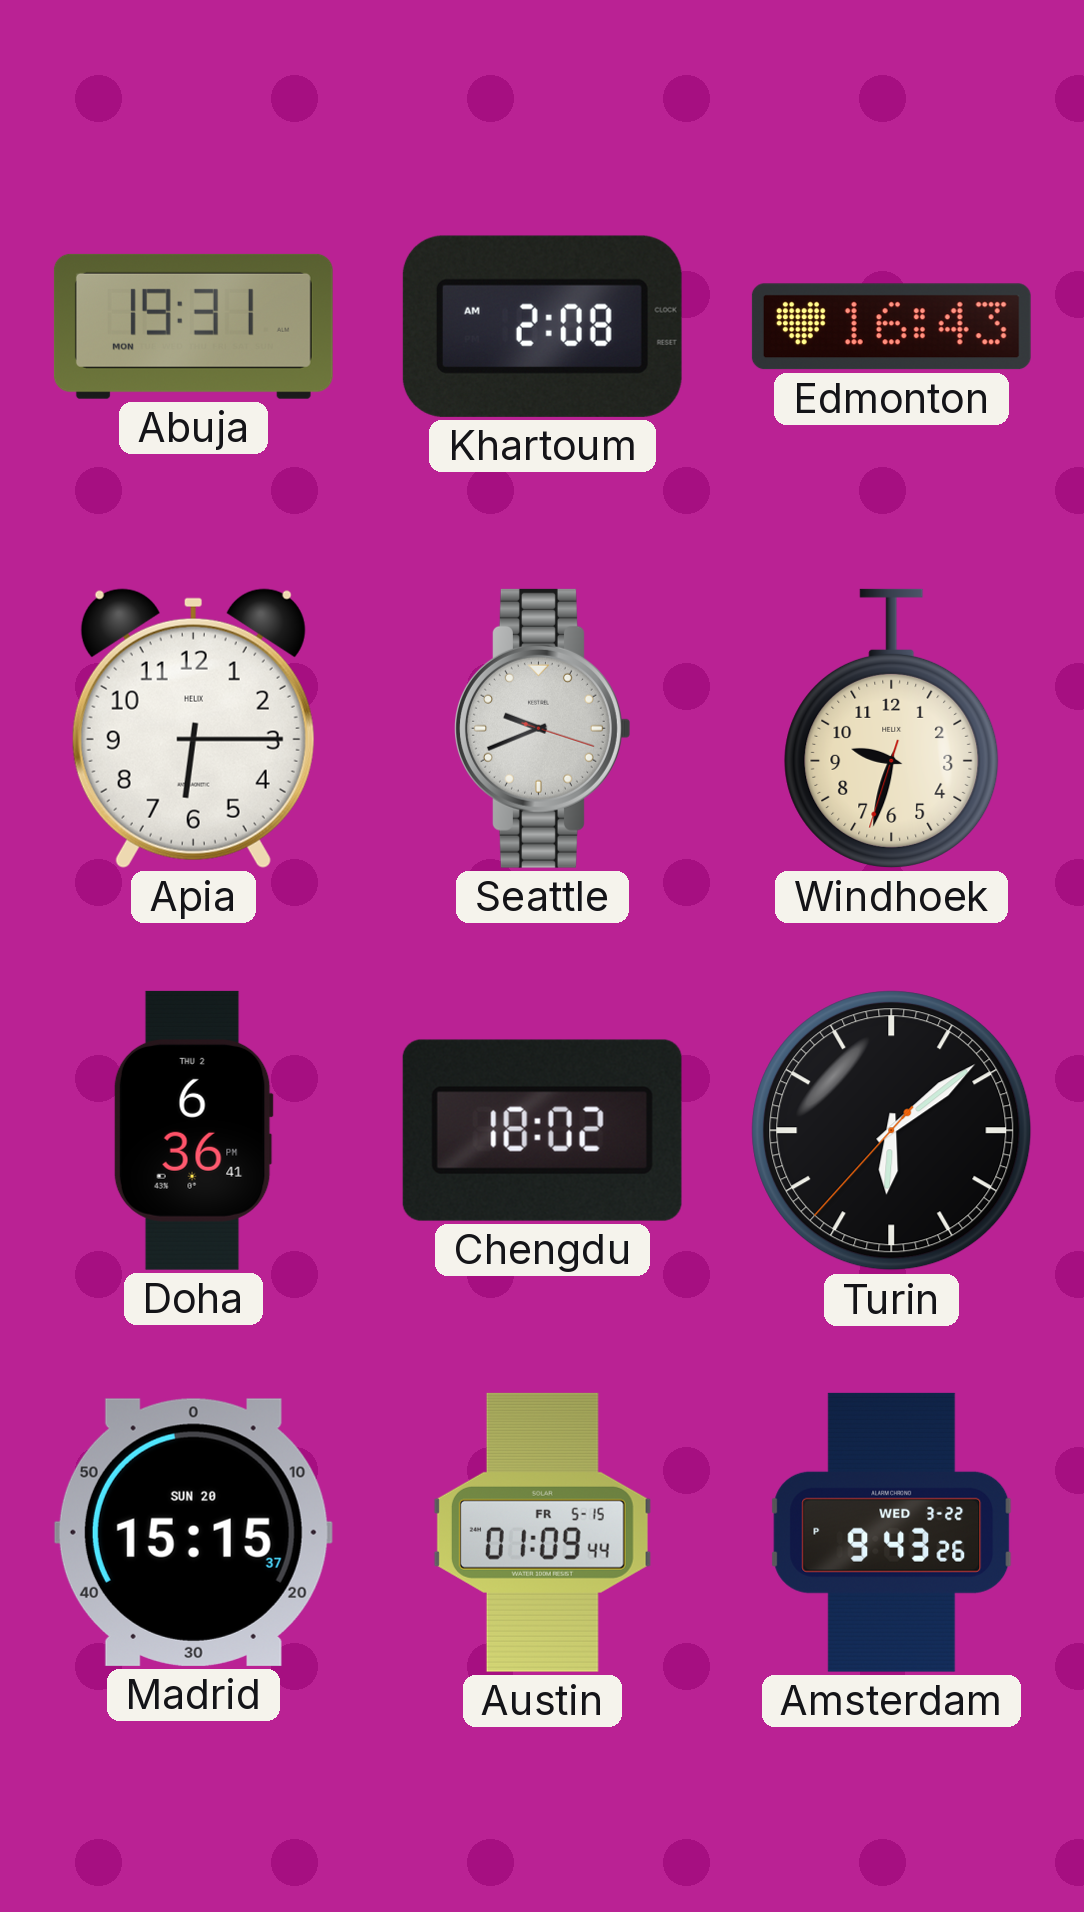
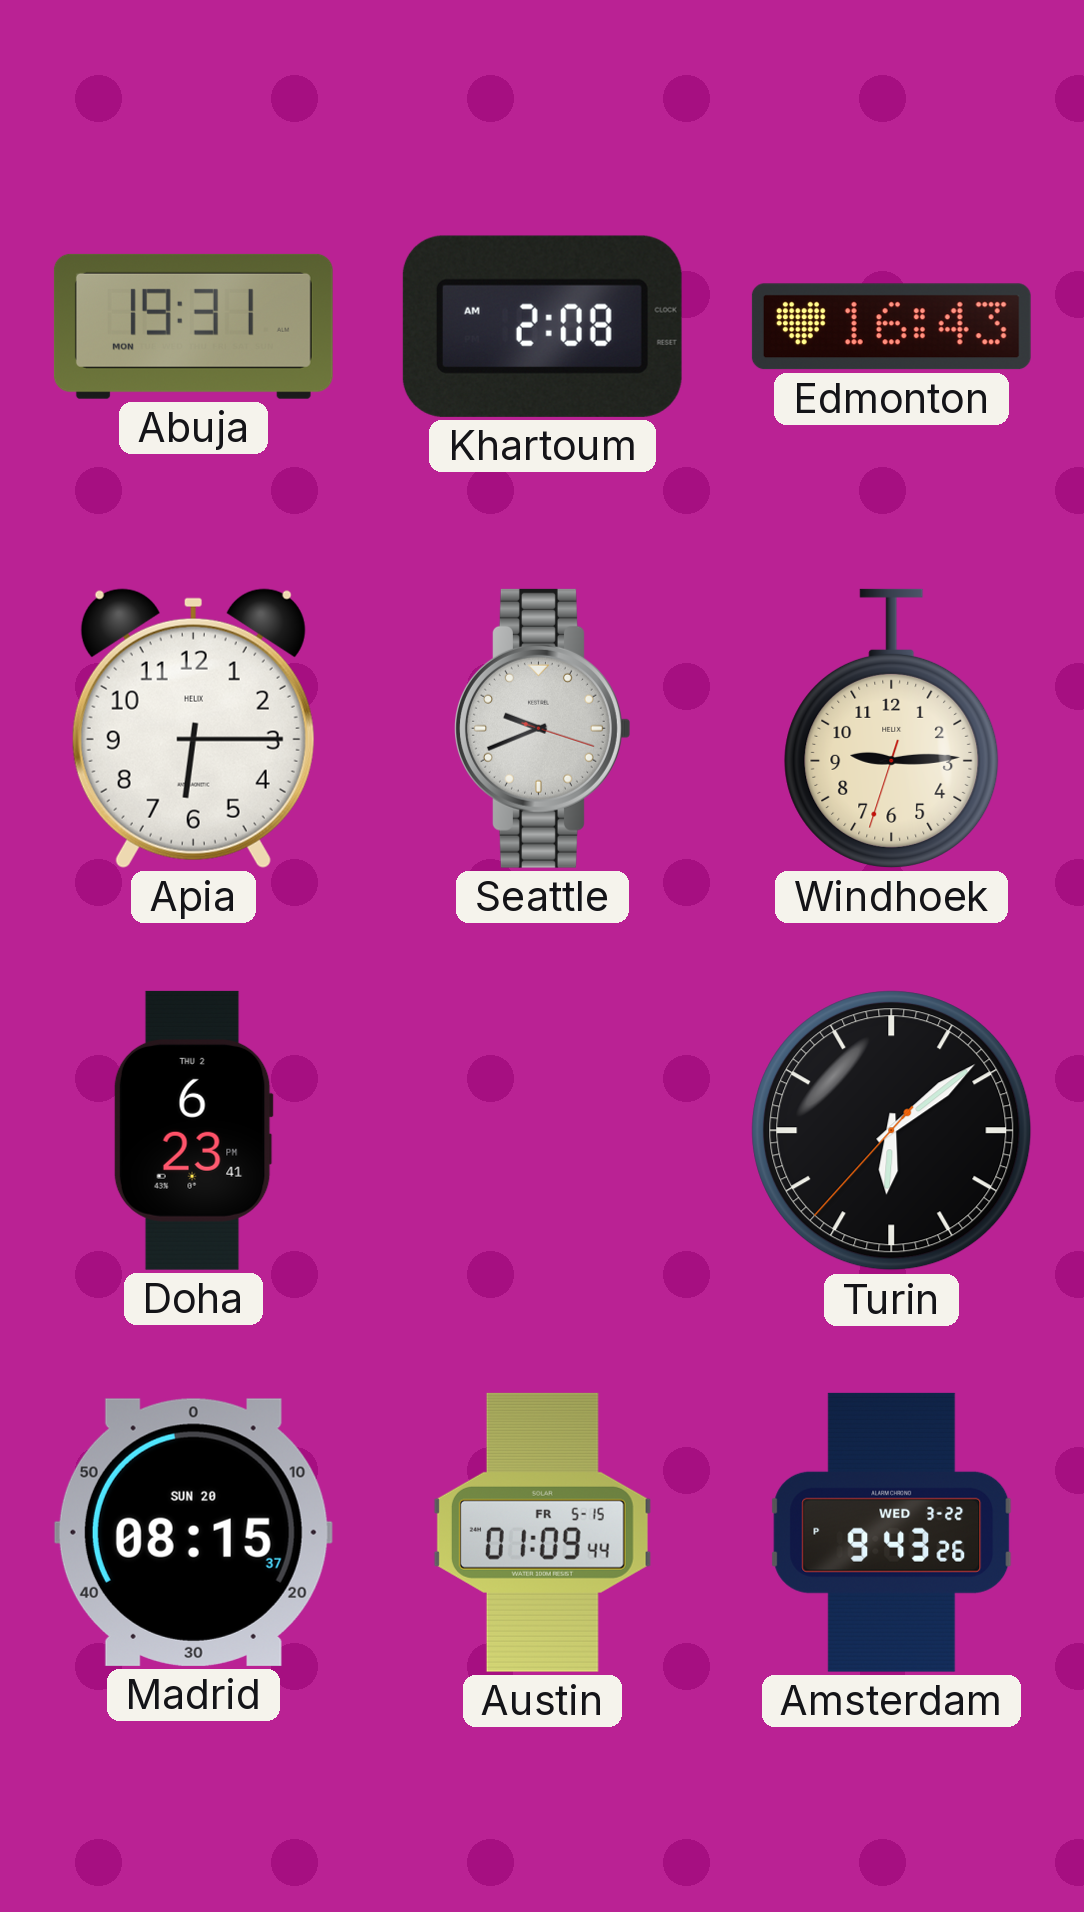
Windhoek: 9:32 -> 9:14 (892, 728)
Doha: 6:36 -> 6:23 (193, 1130)
Chengdu: 18:02 -> none (542, 1130)
Madrid: 15:15 -> 08:15 (193, 1532)
